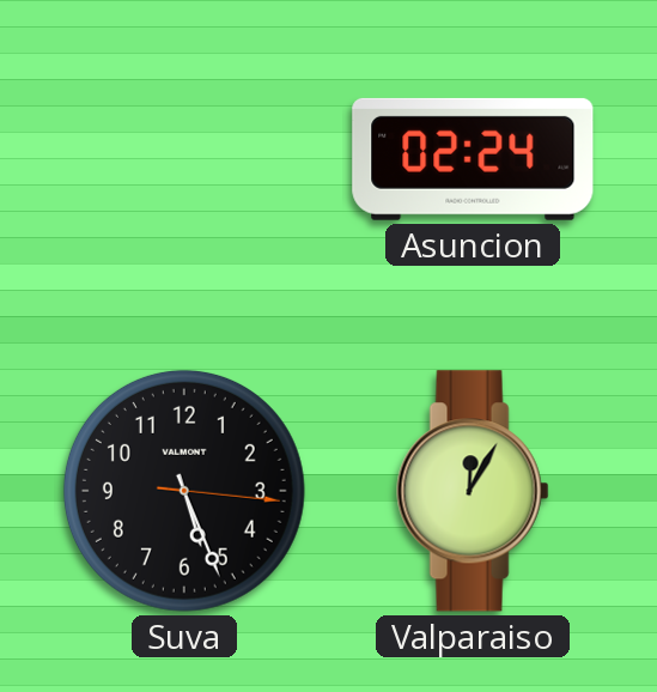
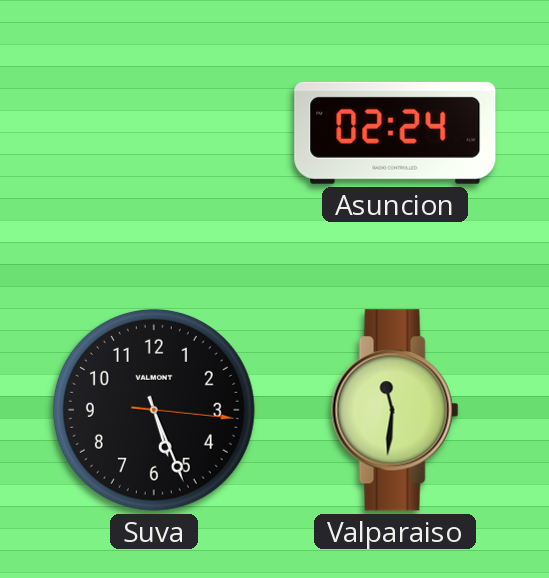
Valparaiso: 12:05 -> 11:31 (395, 410)
